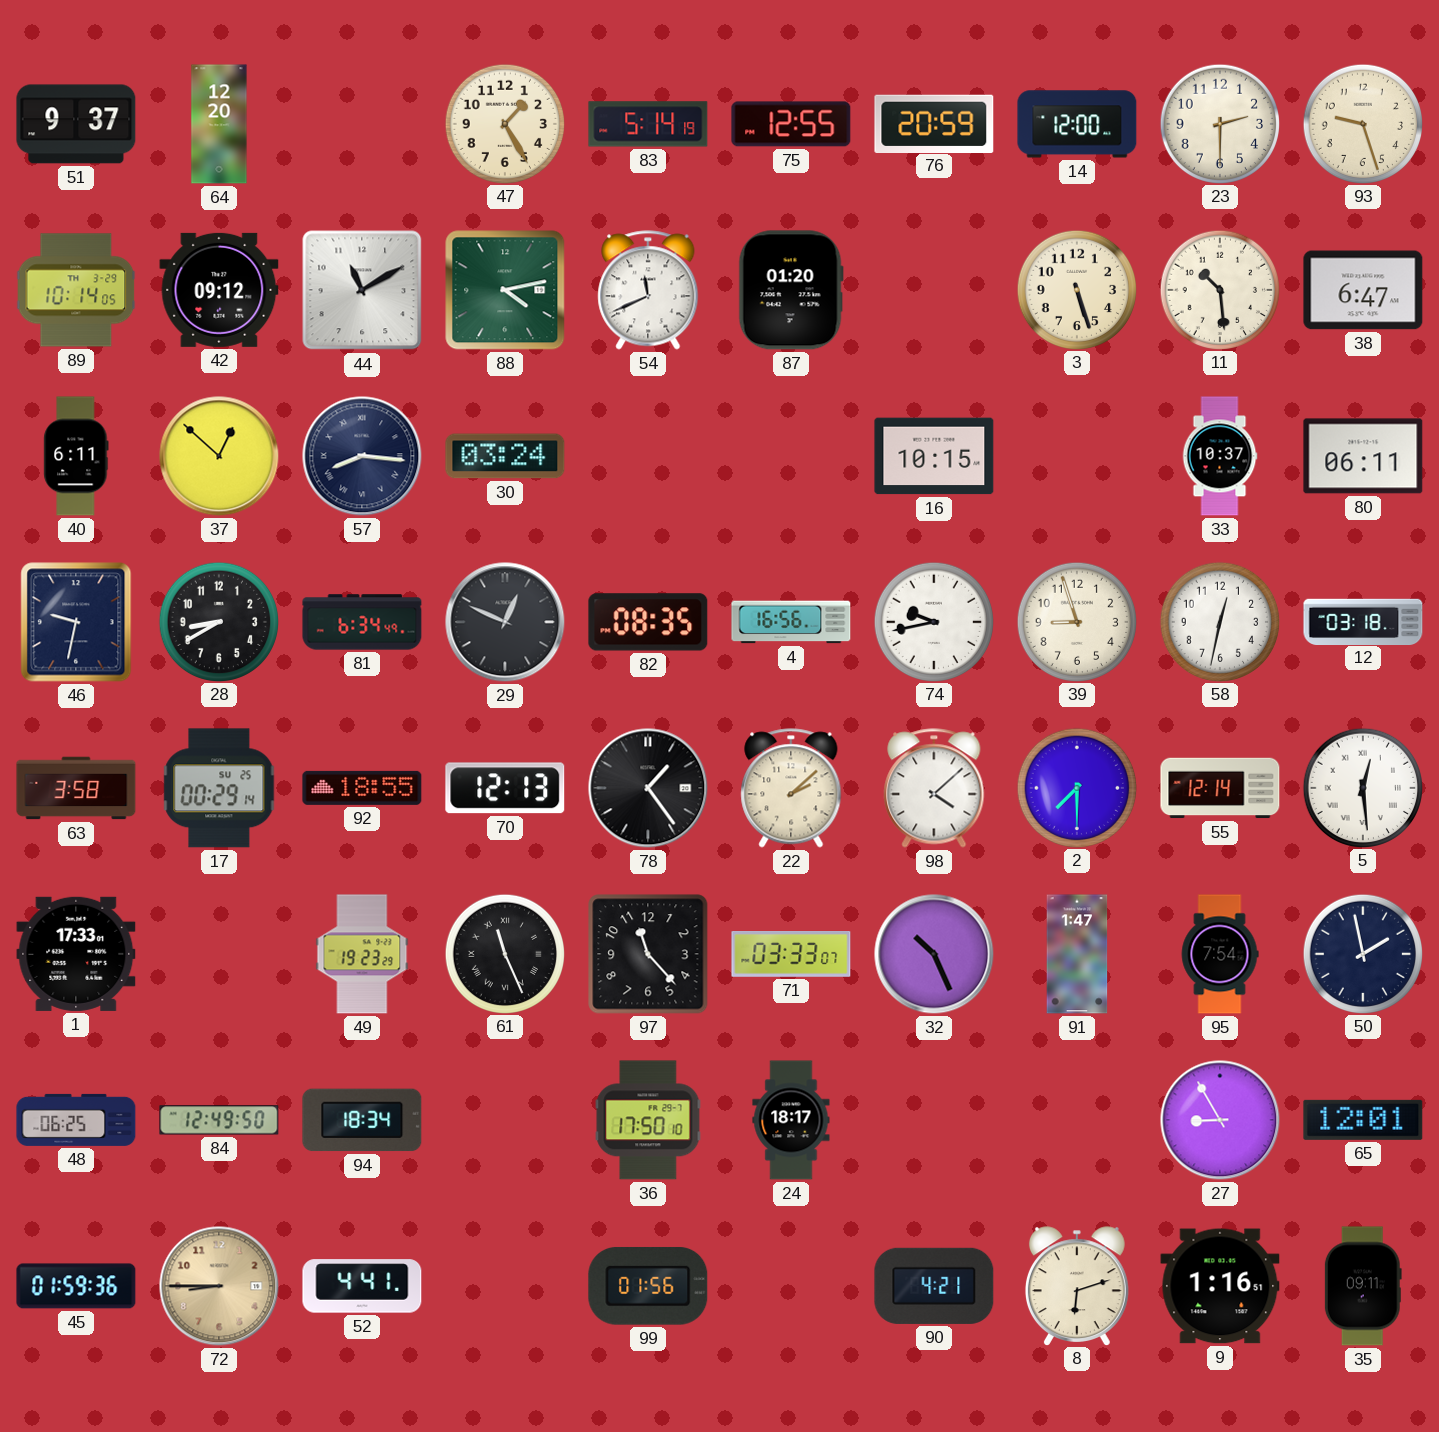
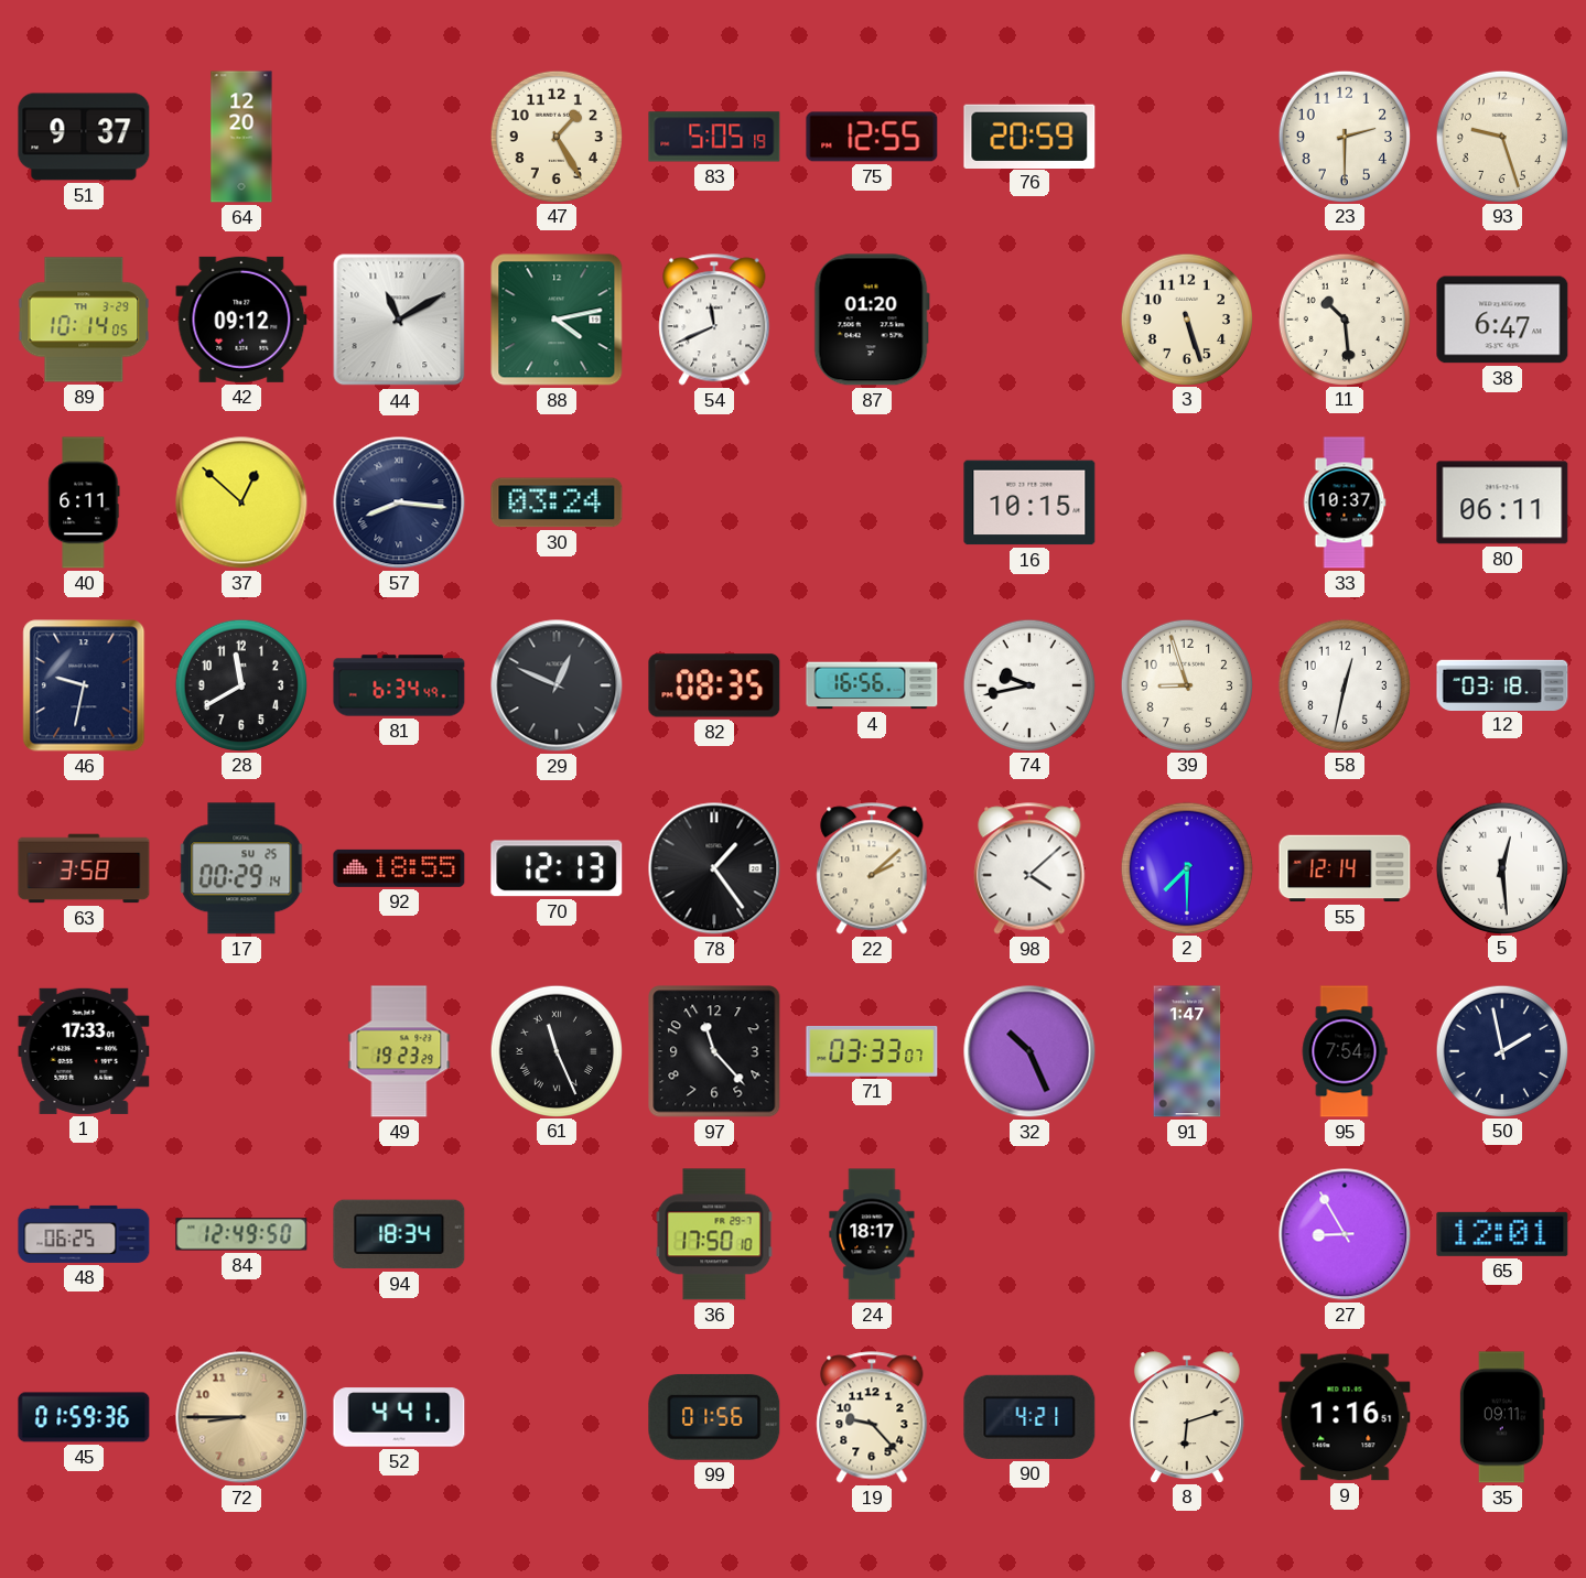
83: 5:14 -> 5:05 (714, 137)
14: 12:00 -> none (1077, 124)
28: 8:40 -> 11:40 (240, 684)
19: none -> 9:23 (872, 1417)
